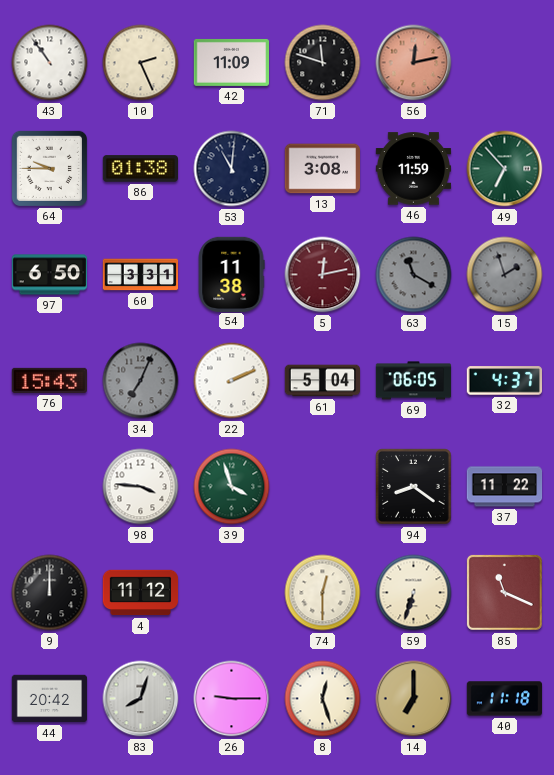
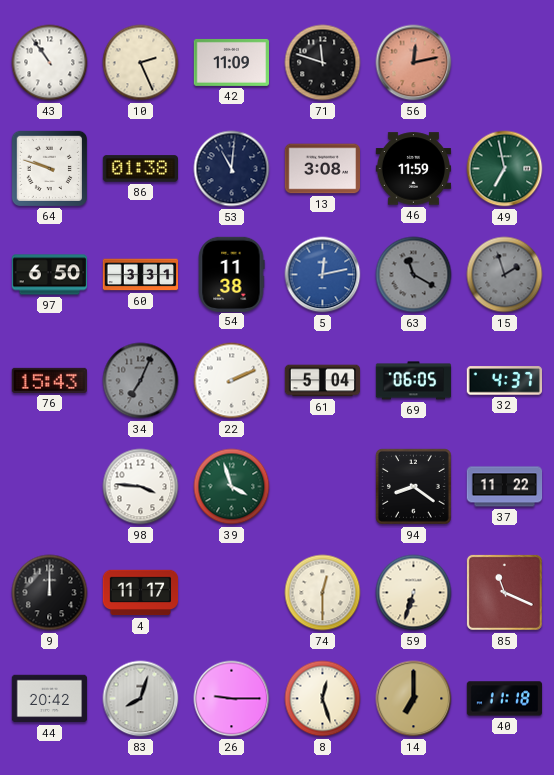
64: 9:45 -> 9:48 (49, 168)
49: 6:53 -> 6:58 (505, 169)
5 dial: burgundy -> blue (323, 275)
4: 11:12 -> 11:17 (141, 593)
